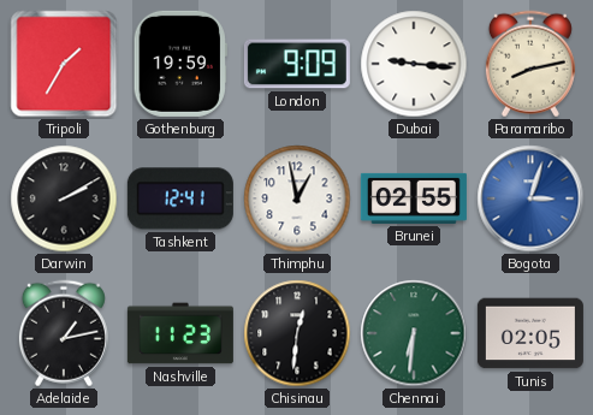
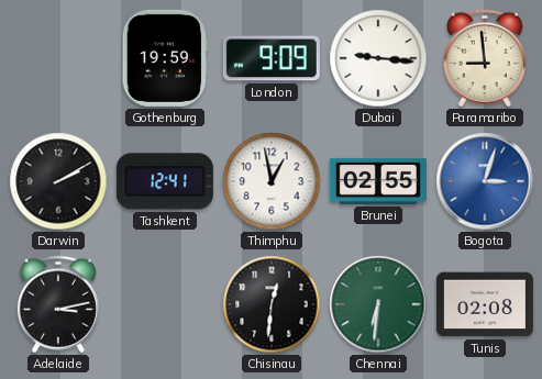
Tripoli: 1:35 -> none (64, 64)
Paramaribo: 8:13 -> 8:59 (485, 58)
Adelaide: 1:13 -> 3:13 (58, 304)
Nashville: 11:23 -> none (180, 333)
Tunis: 02:05 -> 02:08 (485, 304)
